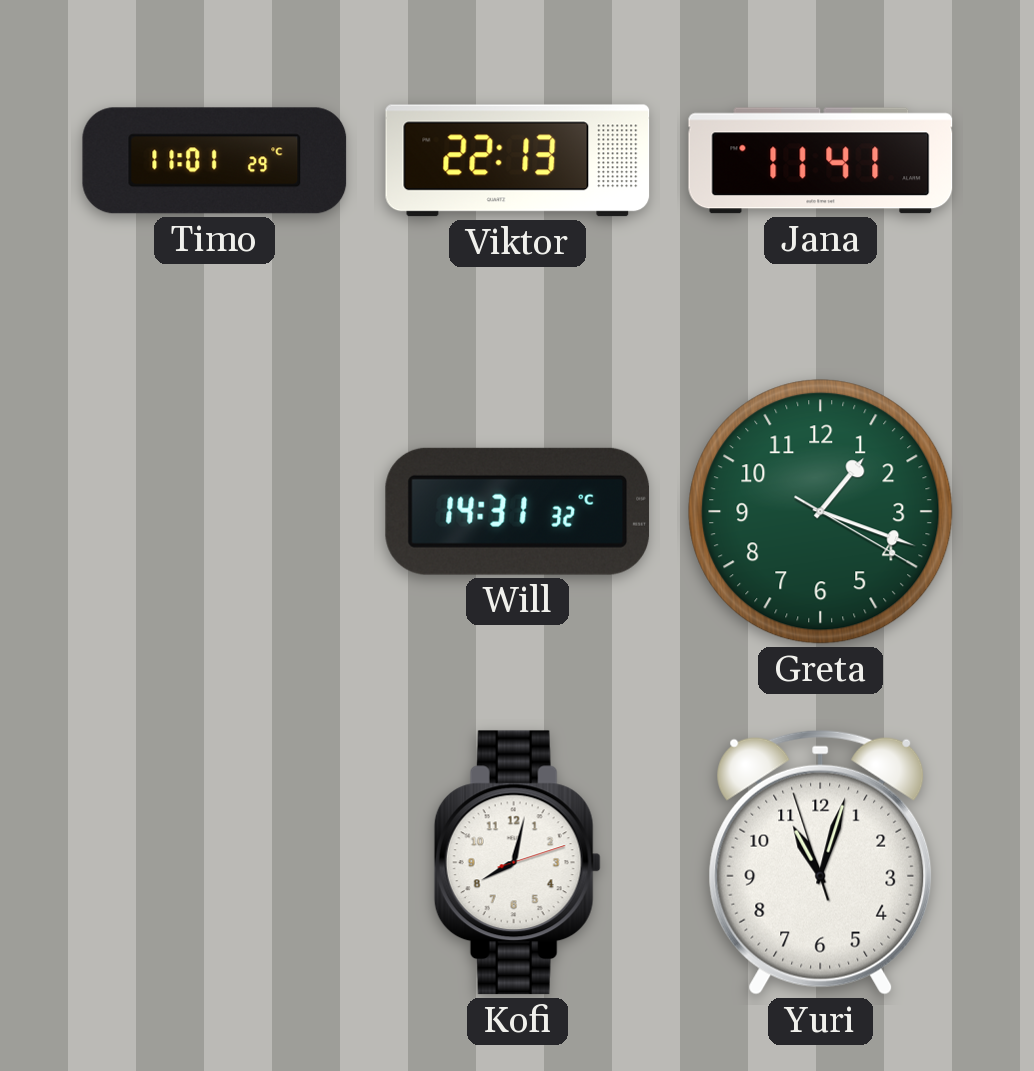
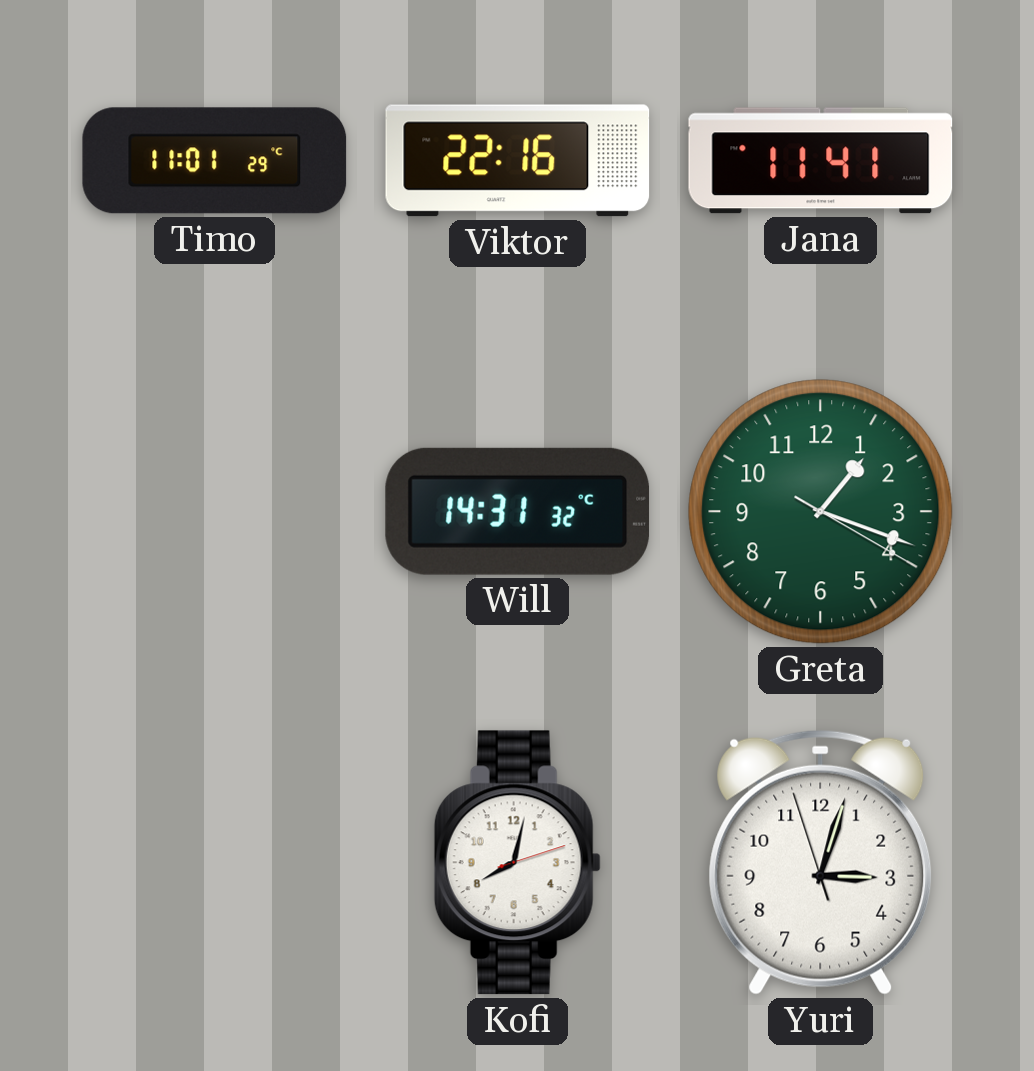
Viktor: 22:13 -> 22:16 (518, 161)
Yuri: 11:02 -> 3:02 (821, 862)
